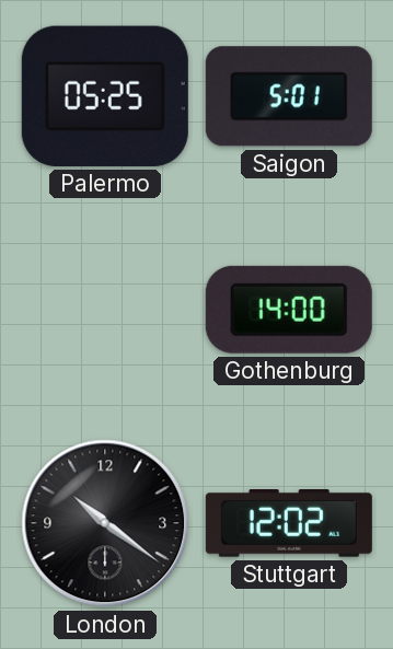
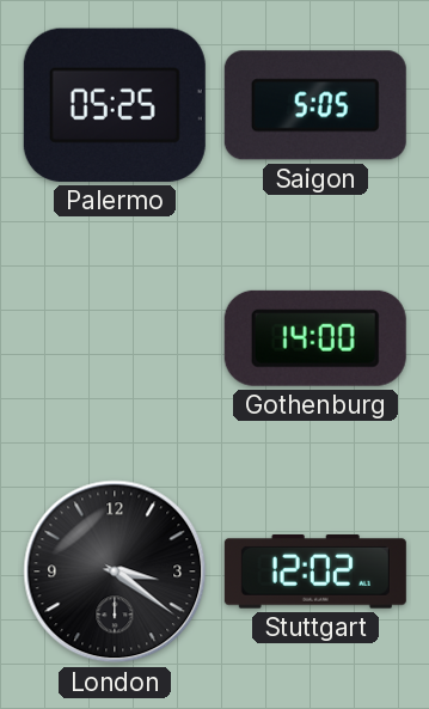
Saigon: 5:01 -> 5:05 (315, 105)
London: 10:21 -> 3:21 (115, 572)
